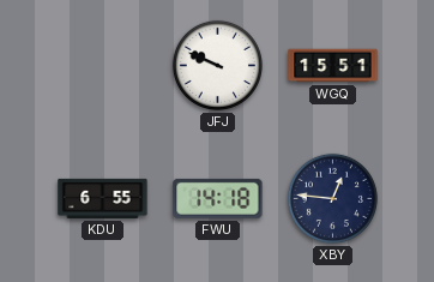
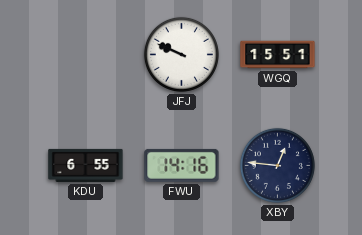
FWU: 14:18 -> 14:16 (182, 165)
